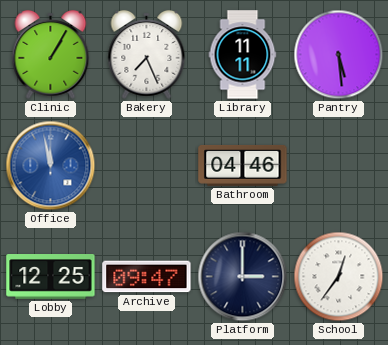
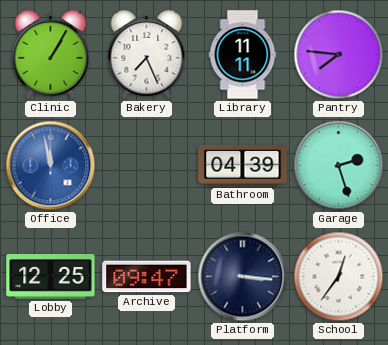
Pantry: 5:29 -> 7:46 (339, 55)
Bathroom: 04:46 -> 04:39 (243, 165)
Garage: none -> 2:27 (339, 166)
Platform: 3:00 -> 3:16 (243, 277)
